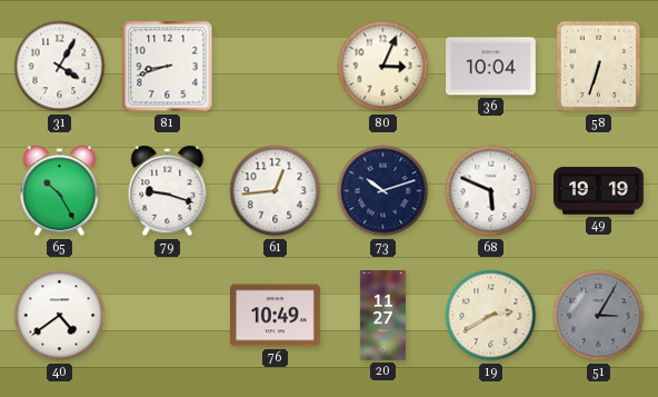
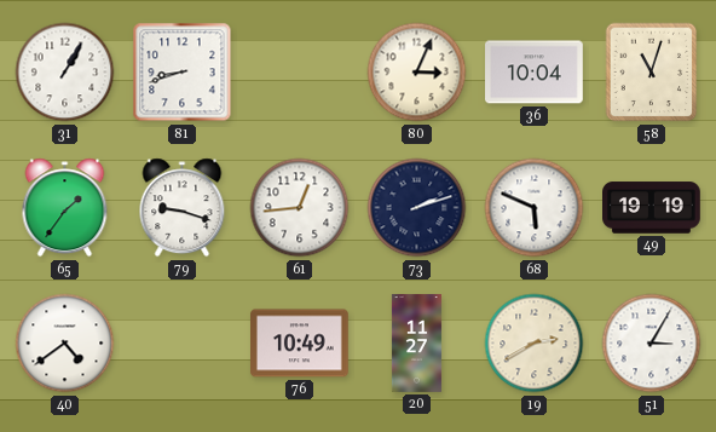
31: 4:05 -> 1:05 (65, 73)
58: 6:33 -> 11:03 (652, 73)
65: 10:25 -> 1:36 (65, 208)
73: 10:12 -> 2:12 (417, 208)
51 dial: grey -> white (652, 344)
